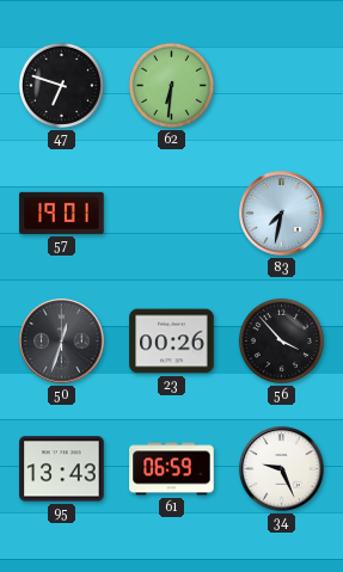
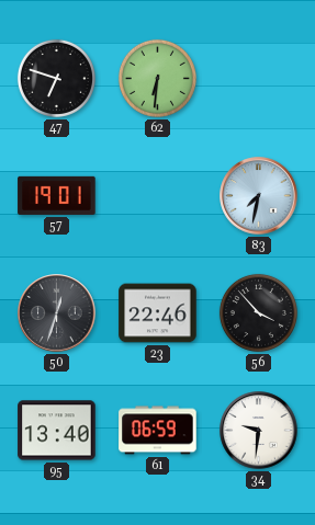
23: 00:26 -> 22:46 (158, 313)
95: 13:43 -> 13:40 (57, 431)
34: 9:26 -> 9:31 (259, 431)
